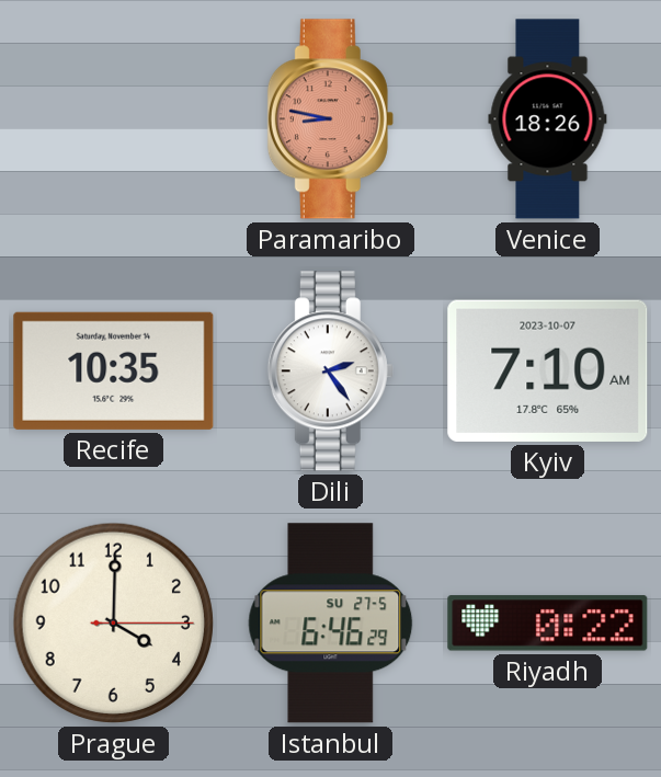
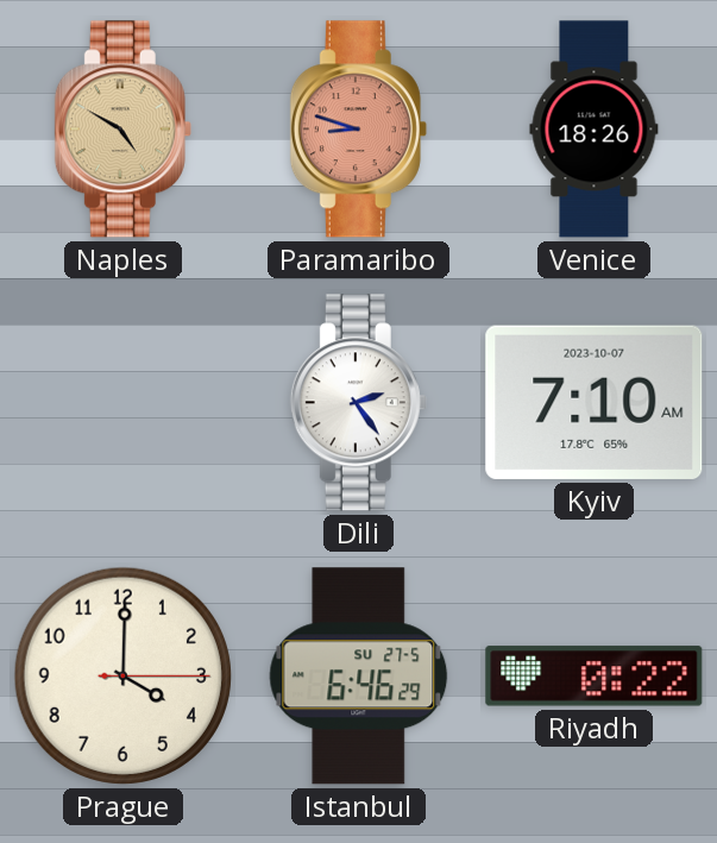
Naples: none -> 4:50 (122, 130)
Paramaribo: 8:47 -> 8:48 (358, 130)
Recife: 10:35 -> none (114, 370)
